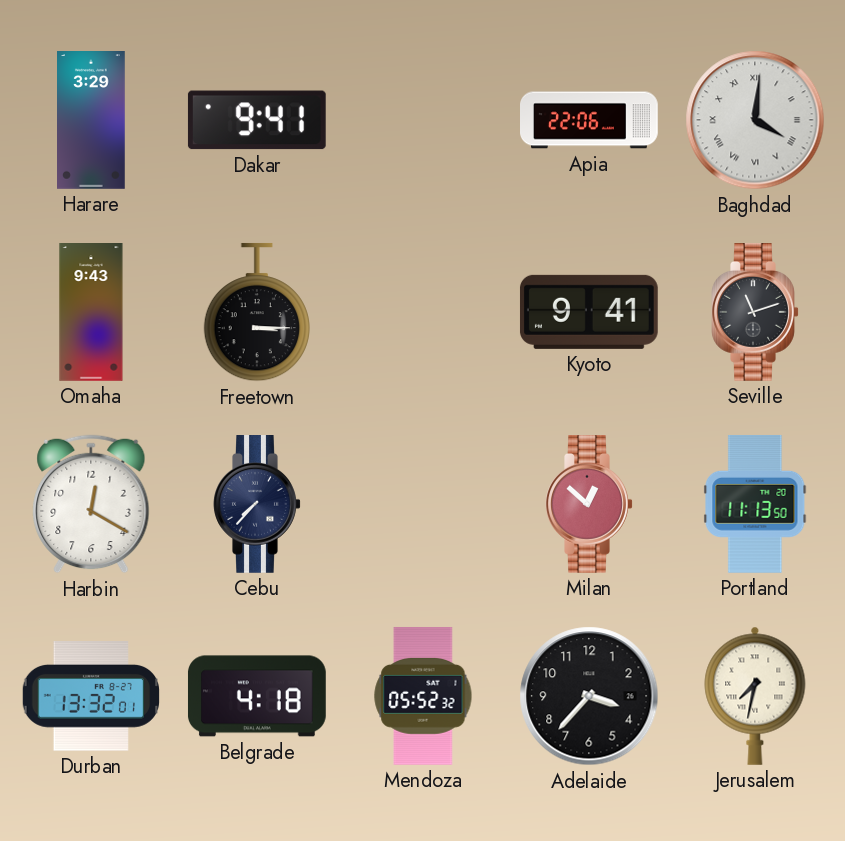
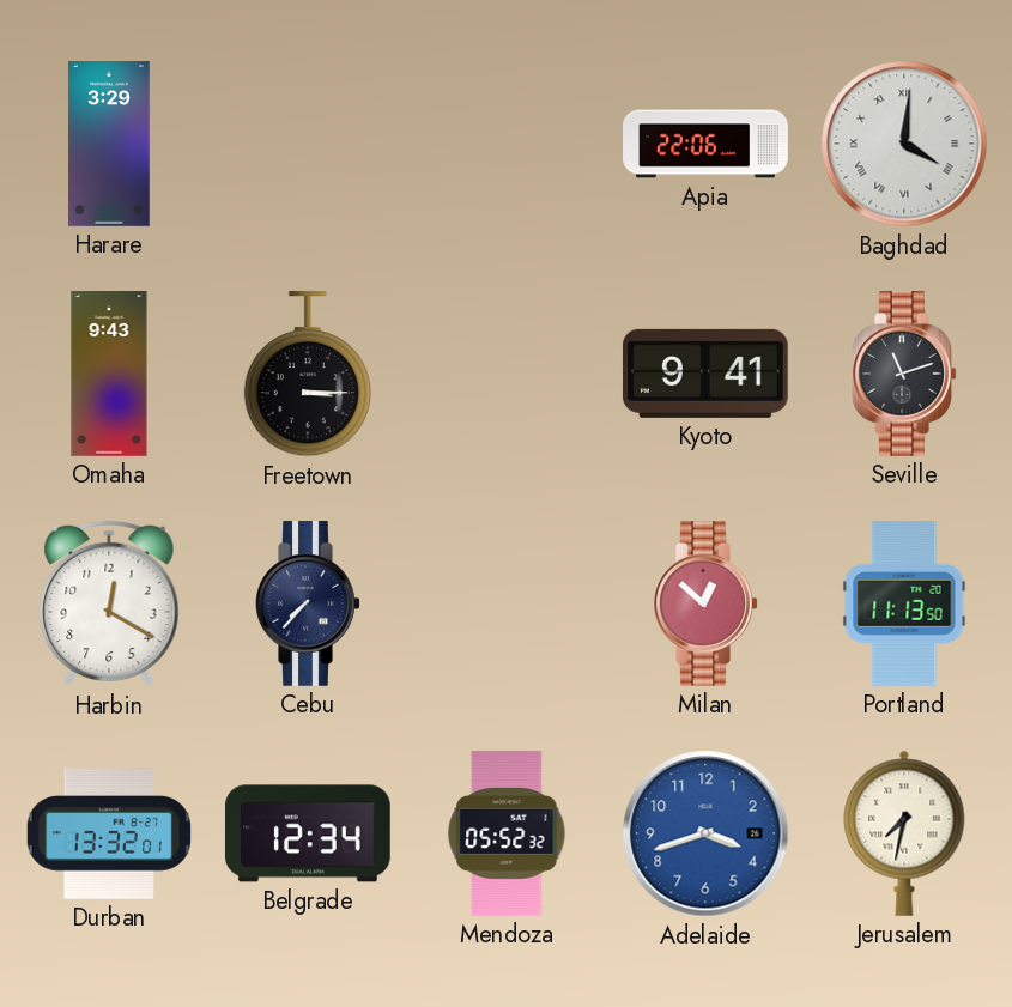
Dakar: 9:41 -> none (257, 120)
Belgrade: 4:18 -> 12:34 (308, 833)
Adelaide: 3:37 -> 3:42 (705, 833)
Adelaide dial: black -> blue (705, 833)
